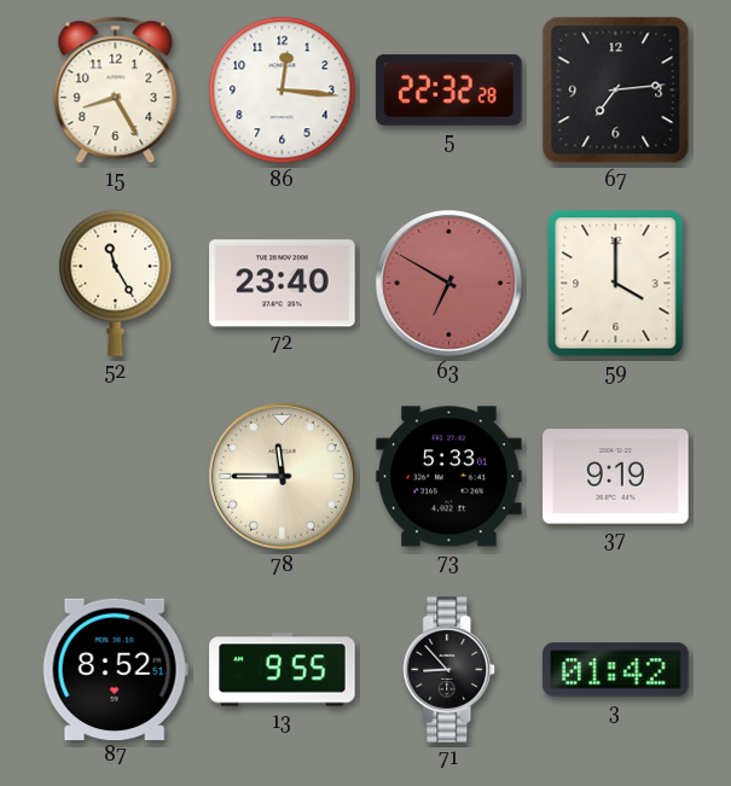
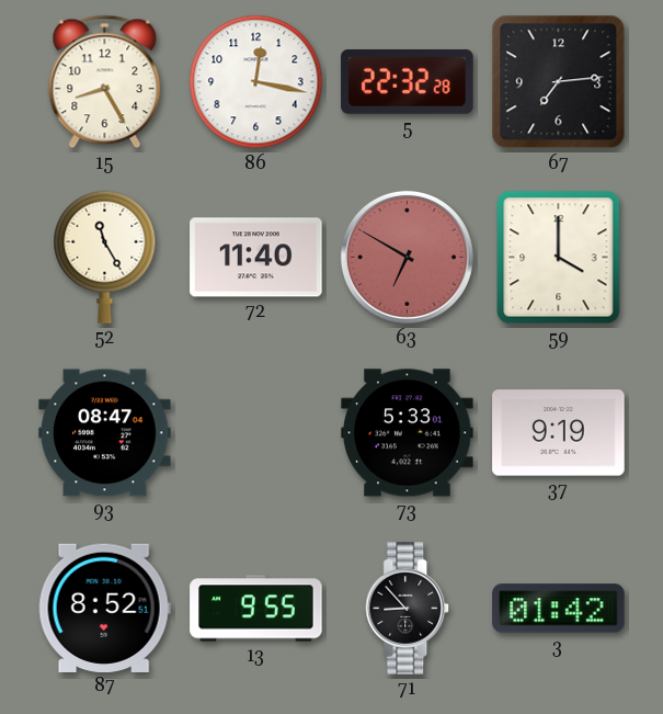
86: 12:16 -> 12:17 (256, 82)
72: 23:40 -> 11:40 (256, 258)
93: none -> 08:47 (105, 433)
78: 11:45 -> none (282, 476)
